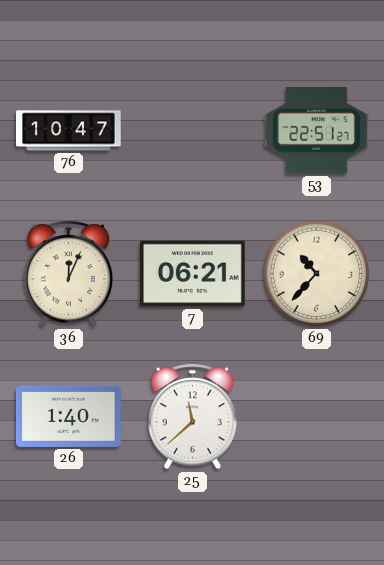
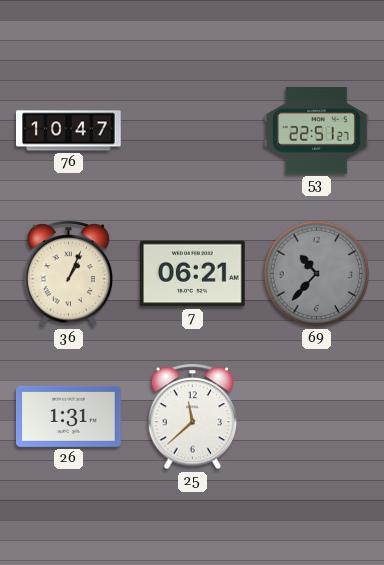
36: 12:04 -> 1:04 (69, 274)
69 dial: cream -> grey (317, 274)
26: 1:40 -> 1:31 (68, 416)
